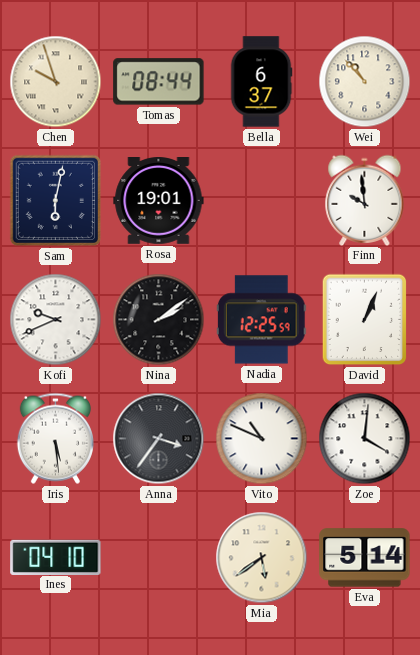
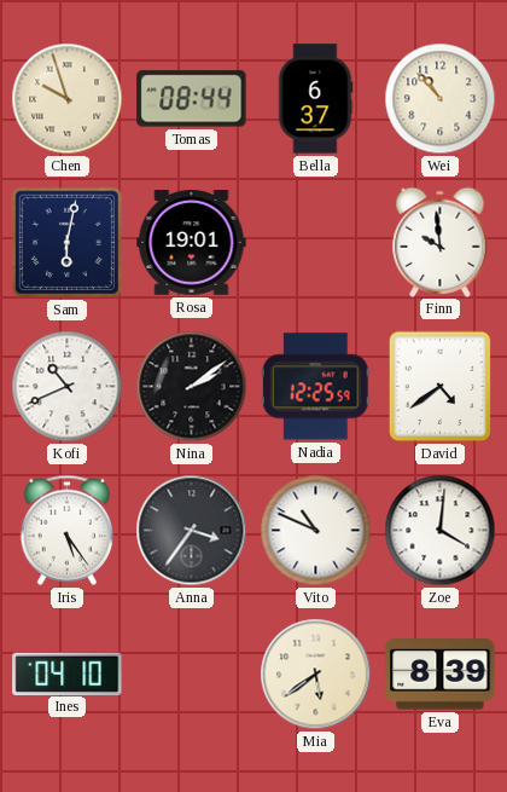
Kofi: 9:41 -> 10:41 (68, 387)
David: 1:04 -> 4:39 (441, 387)
Iris: 5:29 -> 5:24 (66, 530)
Eva: 5:14 -> 8:39 (441, 675)
